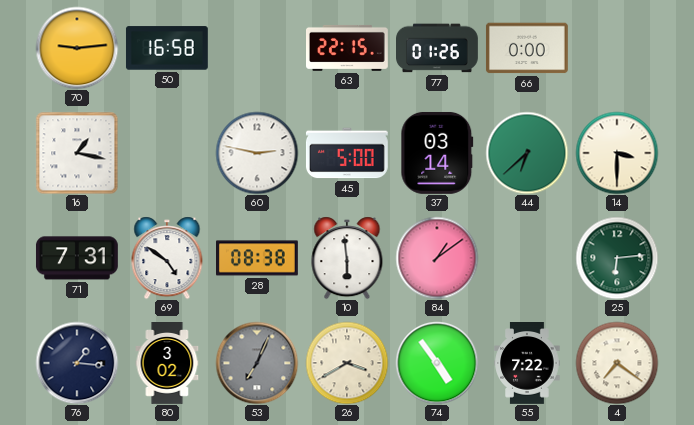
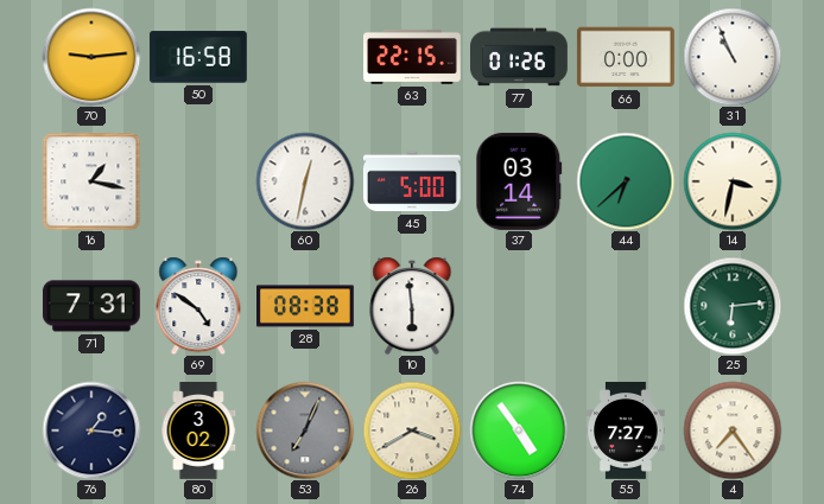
31: none -> 10:56 (733, 57)
60: 2:47 -> 12:32 (305, 181)
14: 3:30 -> 3:32 (733, 181)
84: 1:09 -> none (437, 258)
55: 7:22 -> 7:27 (626, 432)
4: 7:21 -> 7:24 (733, 430)
